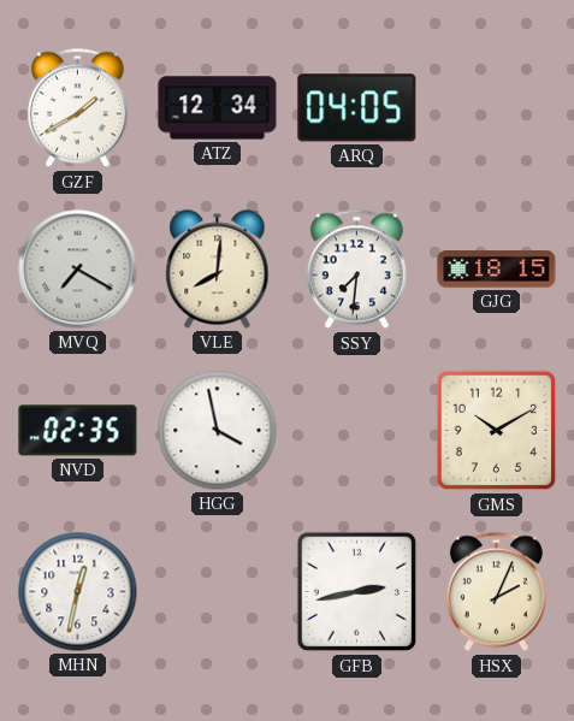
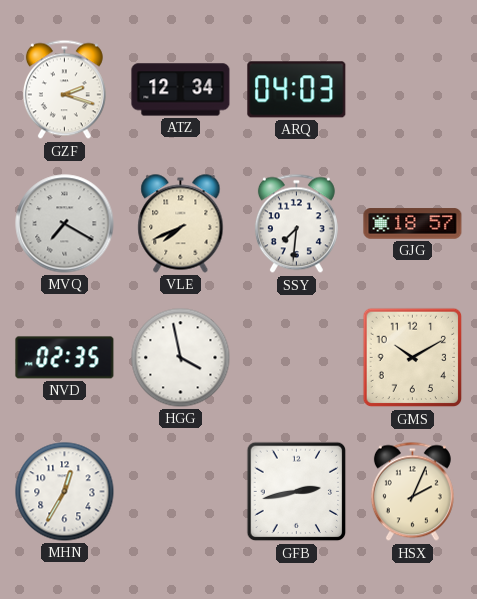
GZF: 1:40 -> 2:18 (64, 90)
ARQ: 04:05 -> 04:03 (297, 90)
VLE: 8:01 -> 7:41 (181, 224)
GJG: 18:15 -> 18:57 (413, 224)
MHN: 12:32 -> 12:35 (65, 492)
